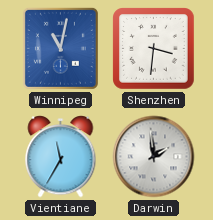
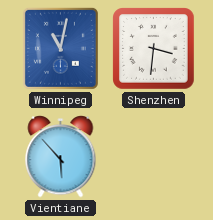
Vientiane: 11:35 -> 5:53 (61, 157)
Darwin: 1:59 -> none (154, 157)
